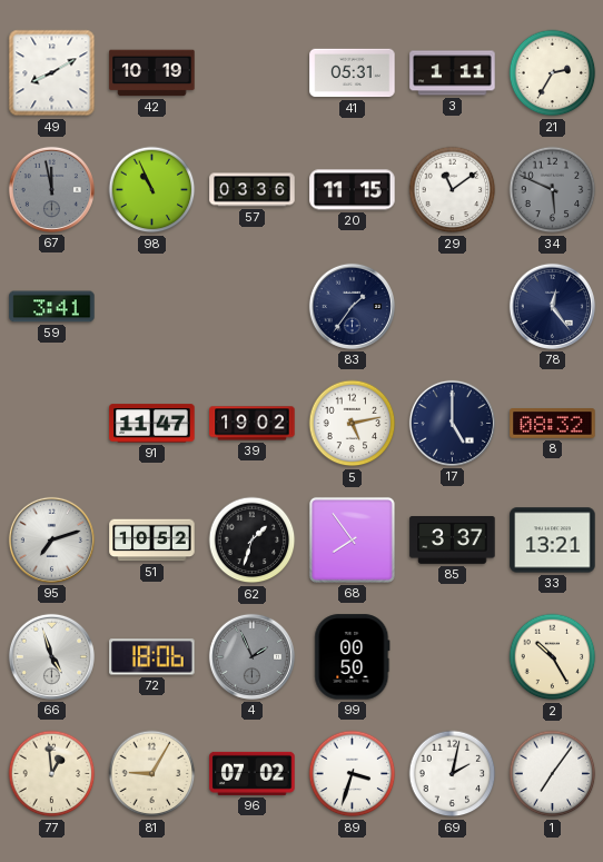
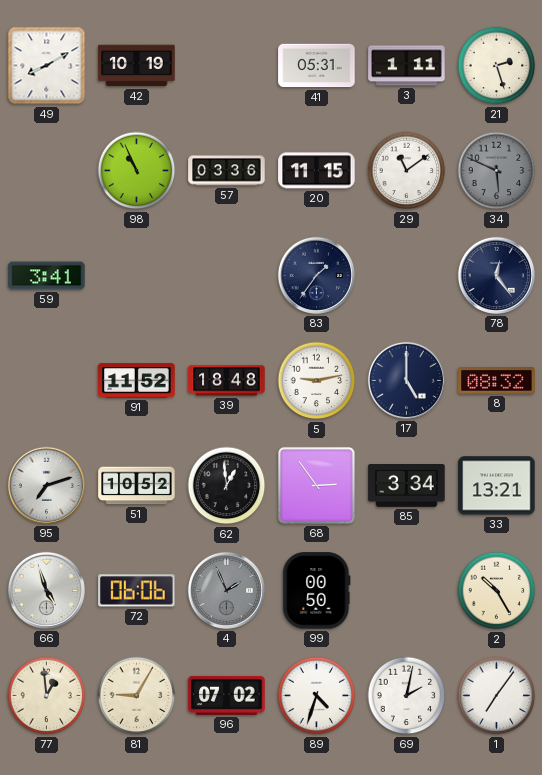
21: 2:35 -> 2:27 (497, 66)
67: 11:58 -> none (51, 189)
91: 11:47 -> 11:52 (137, 381)
39: 19:02 -> 18:48 (227, 381)
5: 5:13 -> 9:13 (317, 381)
62: 1:33 -> 12:59 (227, 486)
68: 7:54 -> 2:54 (316, 485)
85: 3:37 -> 3:34 (407, 486)
72: 18:06 -> 06:06 (137, 591)
89: 3:33 -> 4:33 (317, 696)
